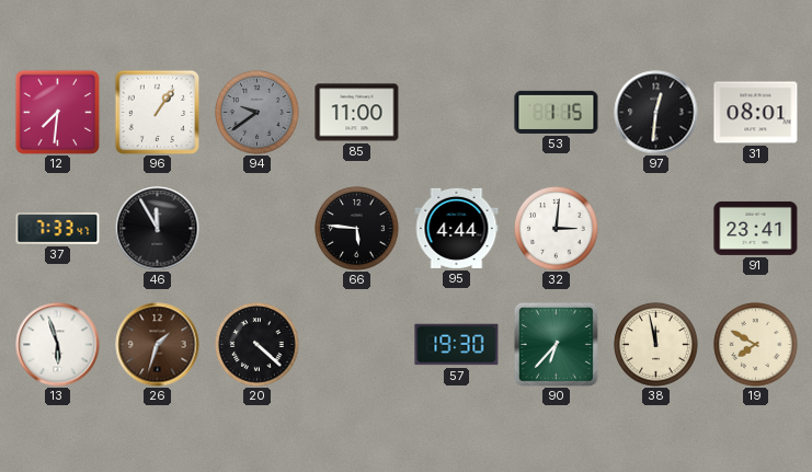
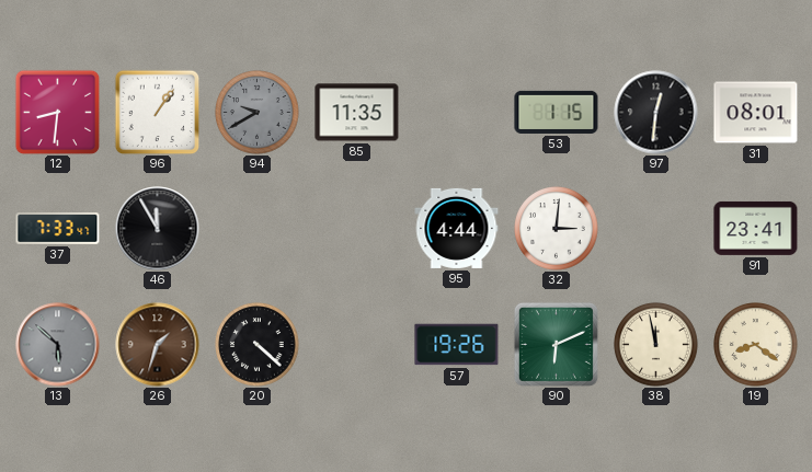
12: 7:31 -> 8:31 (57, 112)
94: 9:39 -> 9:40 (258, 113)
85: 11:00 -> 11:35 (357, 113)
66: 5:46 -> none (357, 229)
13: 5:57 -> 5:52 (58, 345)
13 dial: white -> grey (58, 345)
57: 19:30 -> 19:26 (457, 345)
90: 6:37 -> 6:11 (556, 344)
19: 7:50 -> 8:21 (756, 345)
